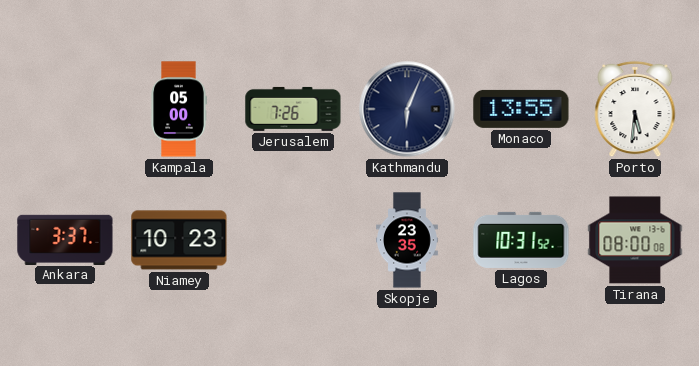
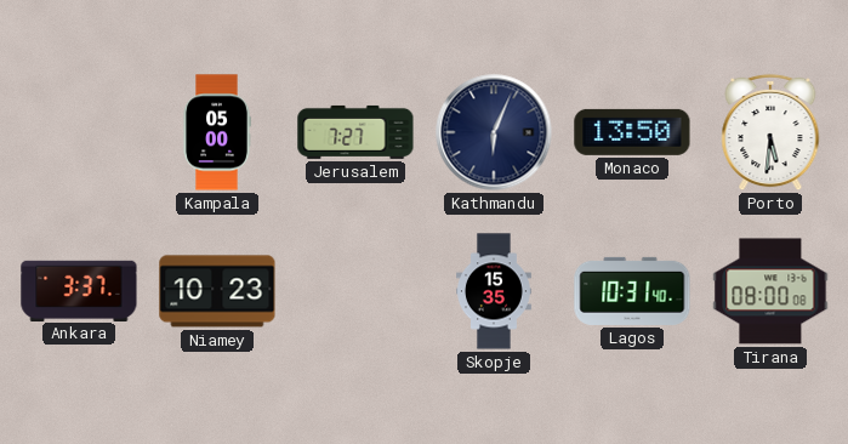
Jerusalem: 7:26 -> 7:27 (355, 132)
Monaco: 13:55 -> 13:50 (632, 132)
Skopje: 23:35 -> 15:35 (495, 291)
Lagos: 10:31:52 -> 10:31:40 (632, 291)
